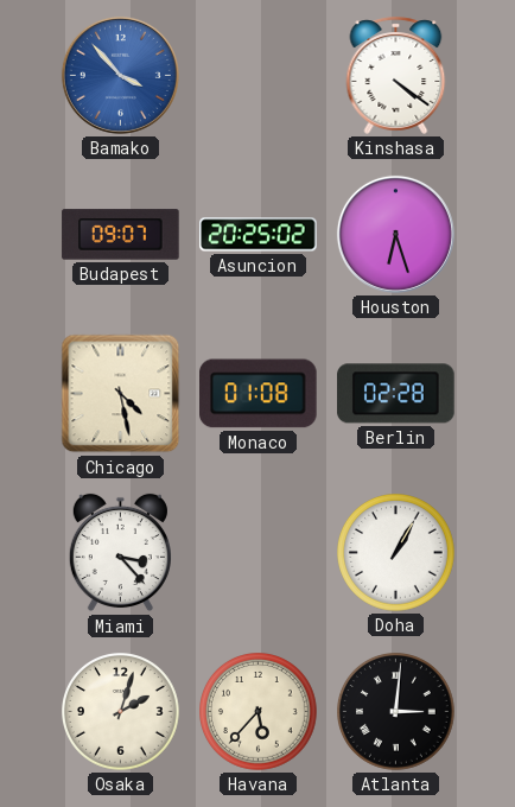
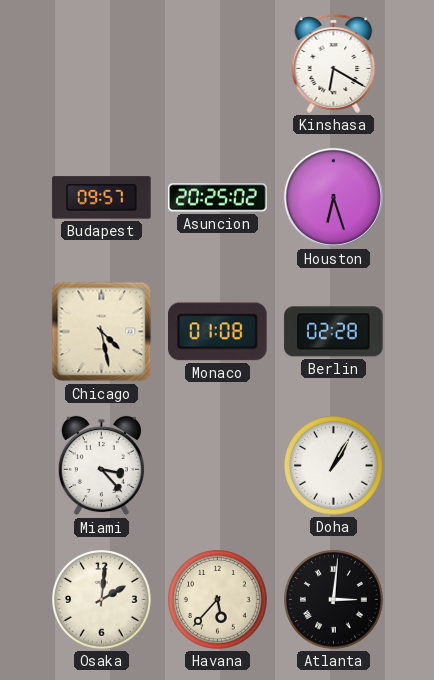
Bamako: 3:53 -> none (120, 75)
Kinshasa: 4:21 -> 6:20 (334, 63)
Budapest: 09:07 -> 09:57 (102, 198)
Osaka: 2:03 -> 2:01 (102, 600)
